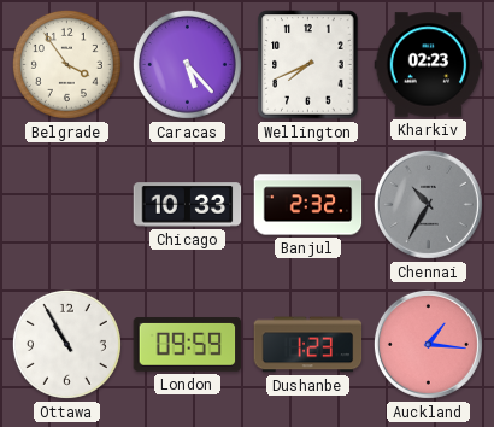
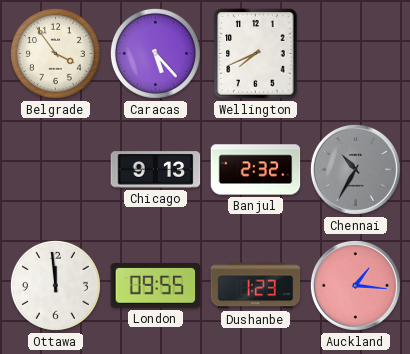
Kharkiv: 02:23 -> none (429, 65)
Chicago: 10:33 -> 9:13 (156, 170)
Ottawa: 10:55 -> 11:59 (55, 285)
London: 09:59 -> 09:55 (156, 285)
